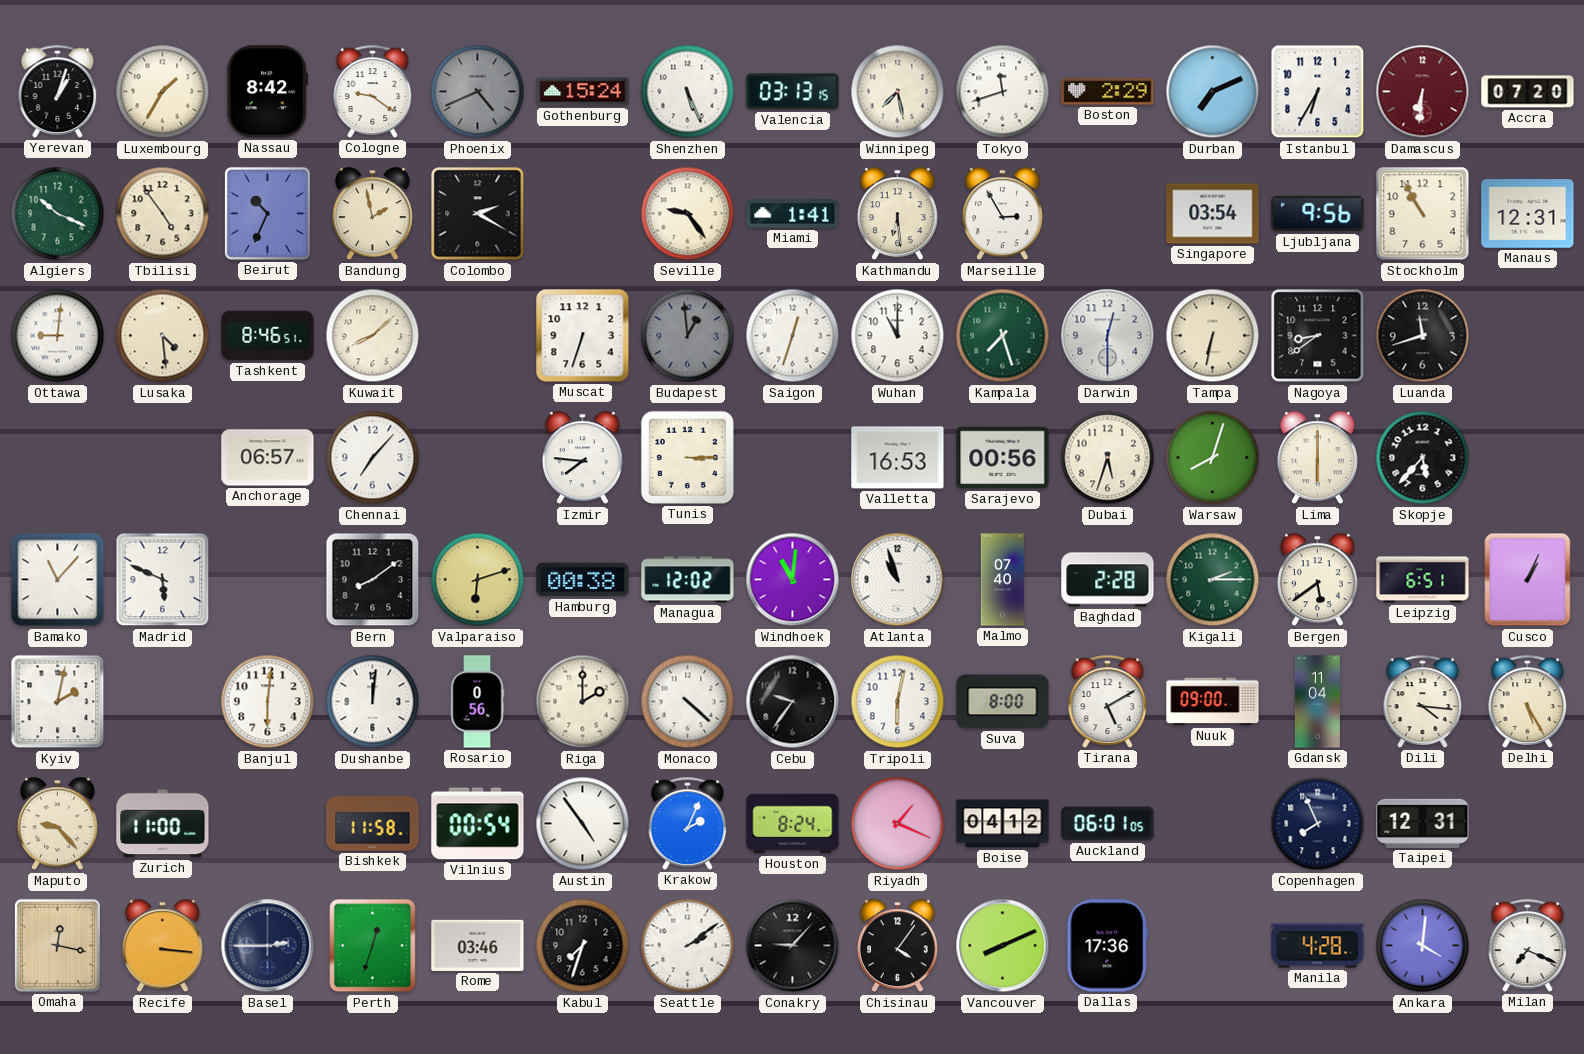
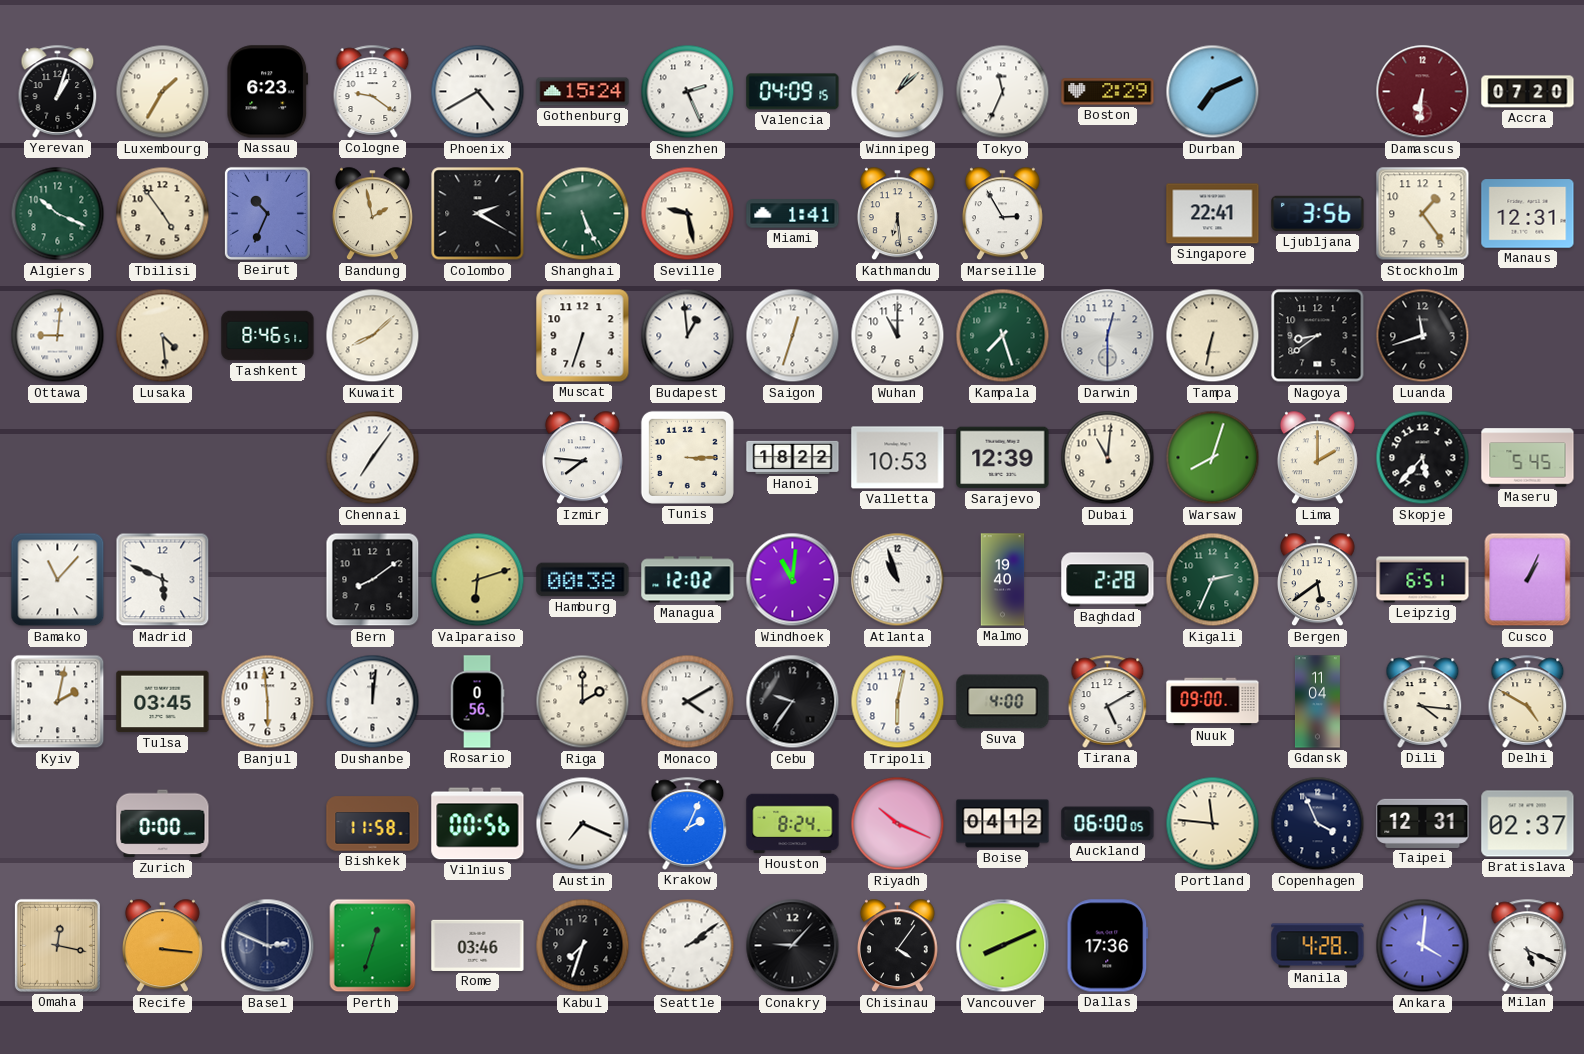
Nassau: 8:42 -> 6:23 (268, 92)
Phoenix: 4:41 -> 4:40 (478, 92)
Phoenix dial: grey -> white (478, 92)
Shenzhen: 5:26 -> 2:26 (688, 92)
Valencia: 03:13 -> 04:09 (793, 92)
Winnipeg: 7:28 -> 1:08 (898, 92)
Tokyo: 11:42 -> 11:34 (1003, 92)
Istanbul: 6:35 -> none (1318, 92)
Shanghai: none -> 5:26 (583, 214)
Seville: 9:24 -> 9:28 (688, 214)
Singapore: 03:54 -> 22:41 (1213, 214)
Ljubljana: 9:56 -> 3:56 (1318, 214)
Stockholm: 10:55 -> 1:24 (1423, 214)
Budapest dial: grey -> white (688, 336)
Anchorage: 06:57 -> none (268, 458)
Chennai: 7:07 -> 7:06 (373, 458)
Hanoi: none -> 18:22 (793, 457)
Valletta: 16:53 -> 10:53 (898, 458)
Sarajevo: 00:56 -> 12:39 (1003, 458)
Dubai: 5:33 -> 11:01 (1108, 458)
Lima: 6:00 -> 2:00 (1317, 458)
Maseru: none -> 5:45 (1528, 458)
Malmo: 07:40 -> 19:40 (1003, 580)
Kigali: 2:15 -> 2:34 (1213, 580)
Tulsa: none -> 03:45 (163, 702)
Banjul: 6:01 -> 5:59 (268, 702)
Monaco: 4:22 -> 4:10 (688, 702)
Suva: 8:00 -> 4:00 (1003, 702)
Delhi: 5:25 -> 4:50 (1528, 701)
Maputo: 9:23 -> none (57, 824)
Zurich: 11:00 -> 0:00 (163, 824)
Vilnius: 00:54 -> 00:56 (478, 824)
Austin: 4:54 -> 7:19 (583, 824)
Riyadh: 1:19 -> 10:19 (898, 824)
Auckland: 06:01 -> 06:00 (1108, 824)
Portland: none -> 11:46 (1213, 824)
Copenhagen: 7:56 -> 3:56 (1318, 824)
Bratislava: none -> 02:37 (1528, 824)
Basel: 2:45 -> 2:49 (268, 946)
Milan: 7:19 -> 5:19 (1528, 945)
